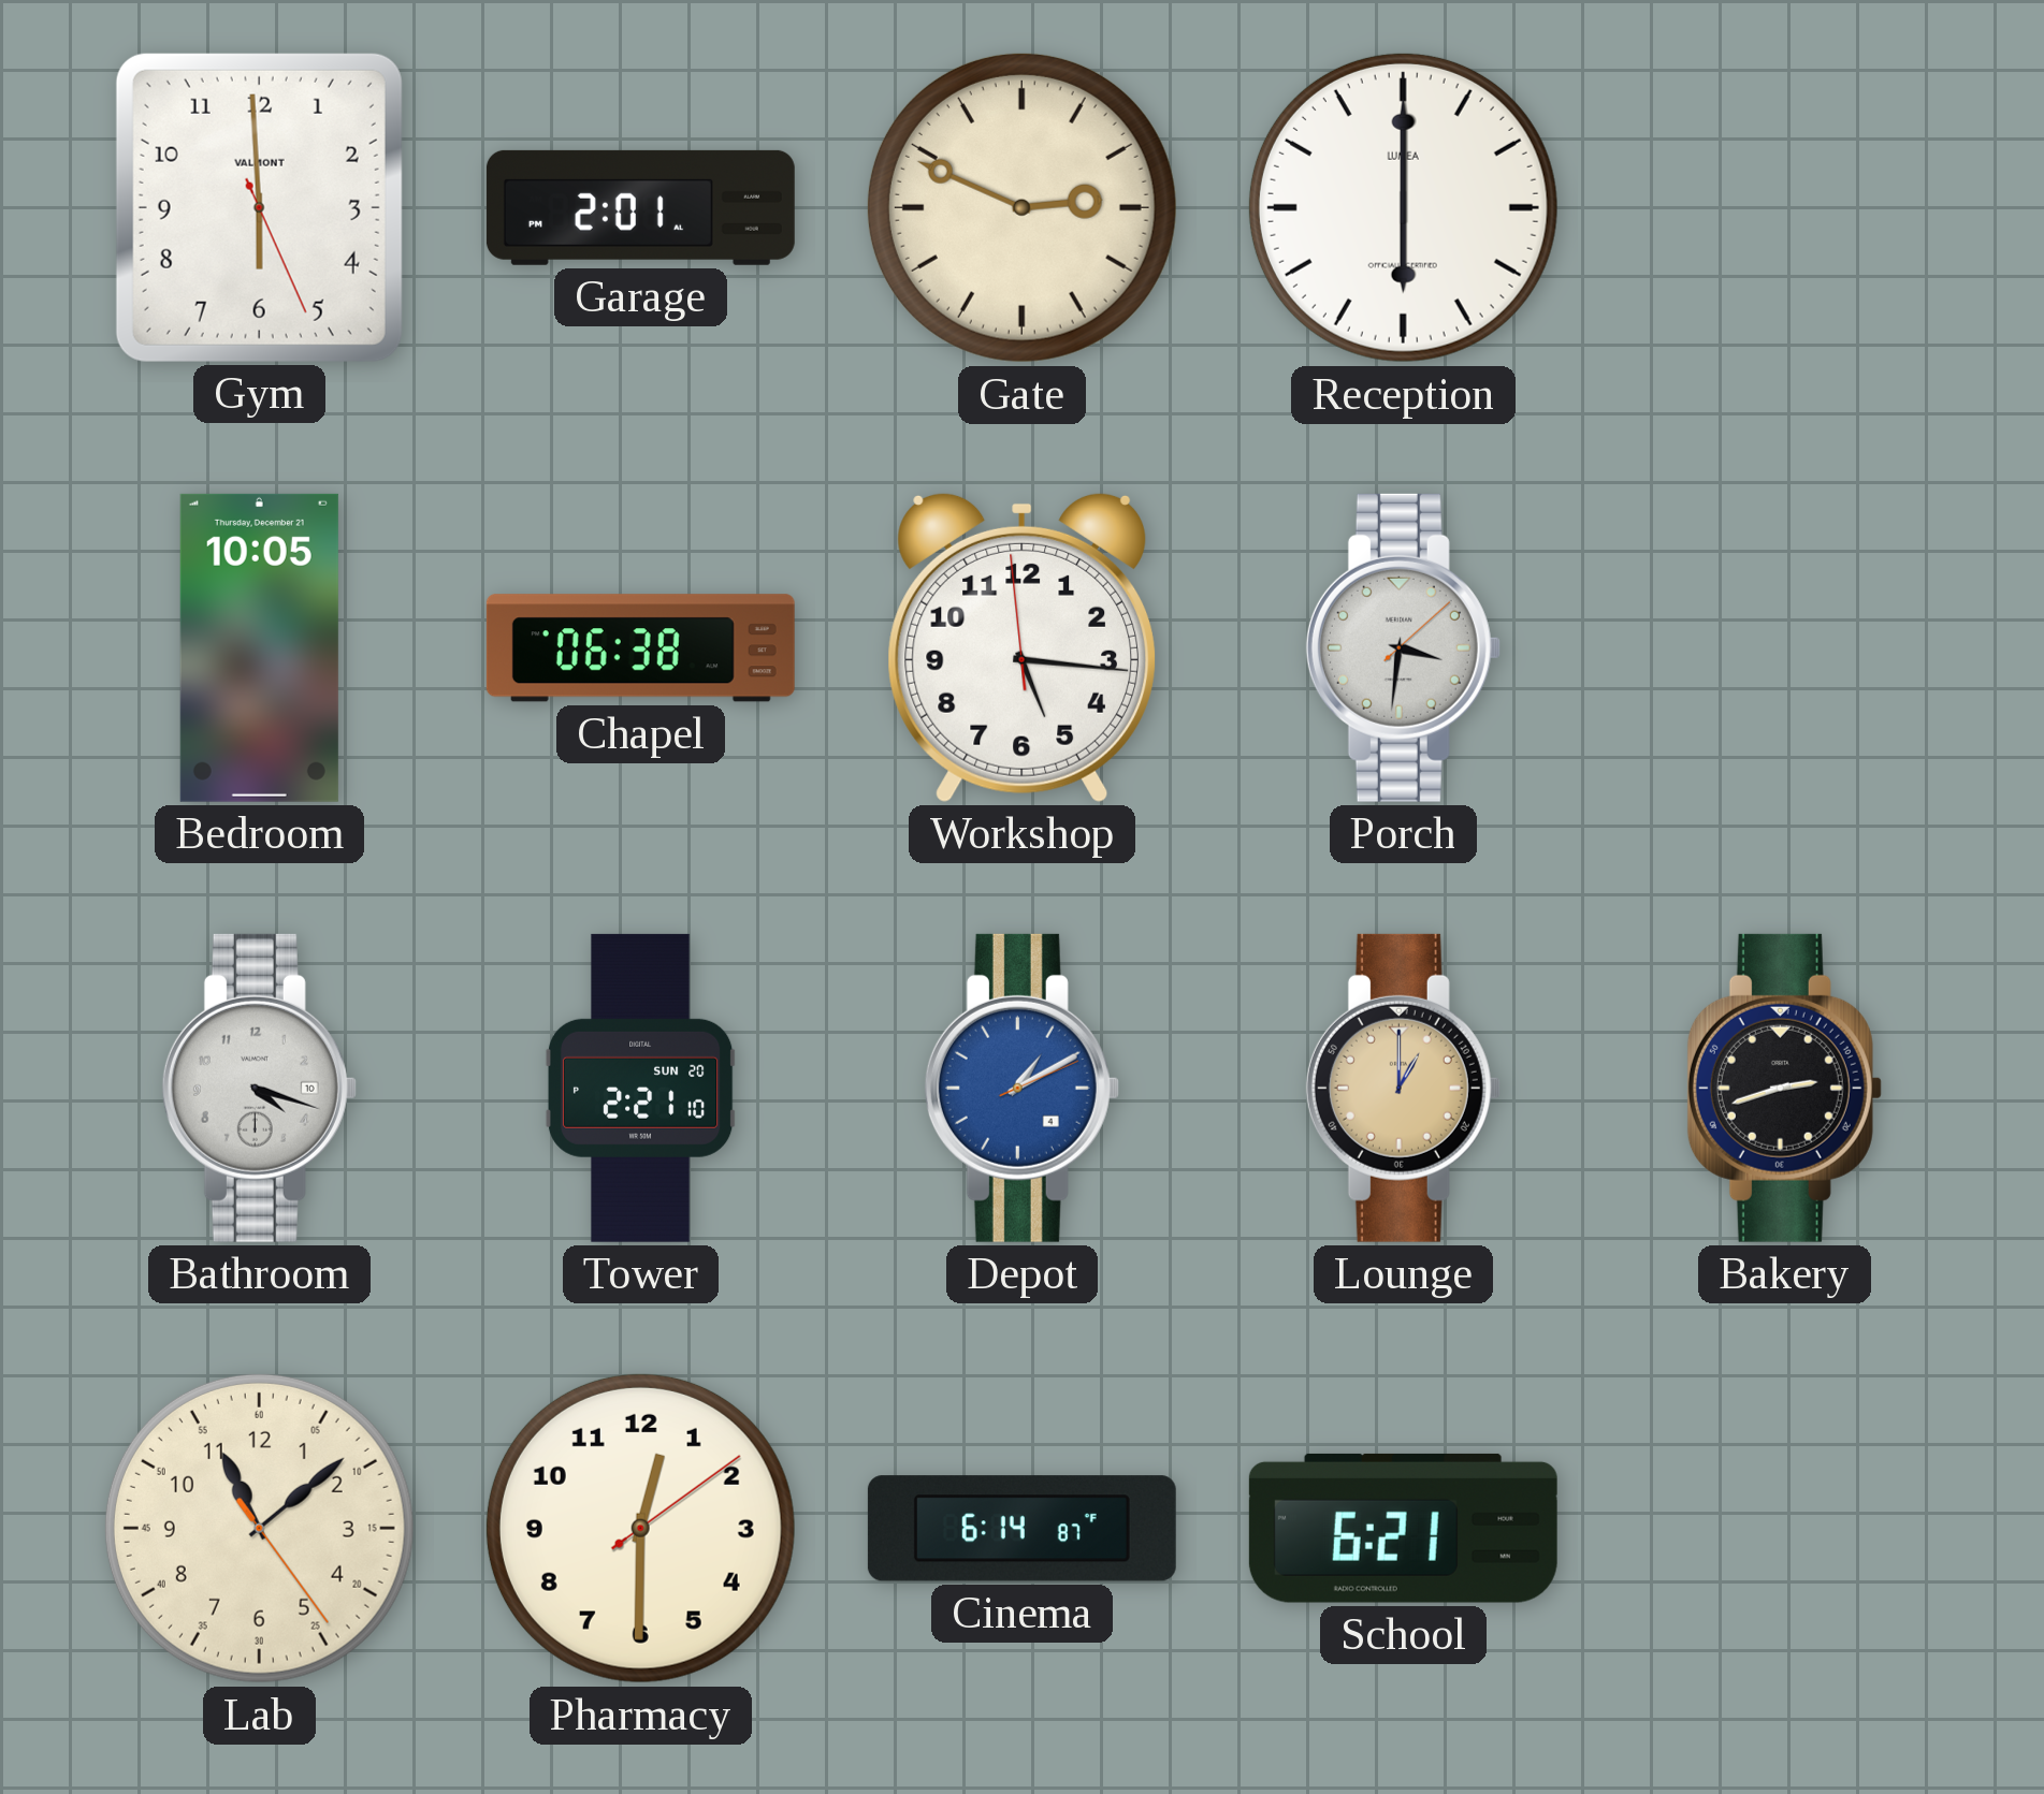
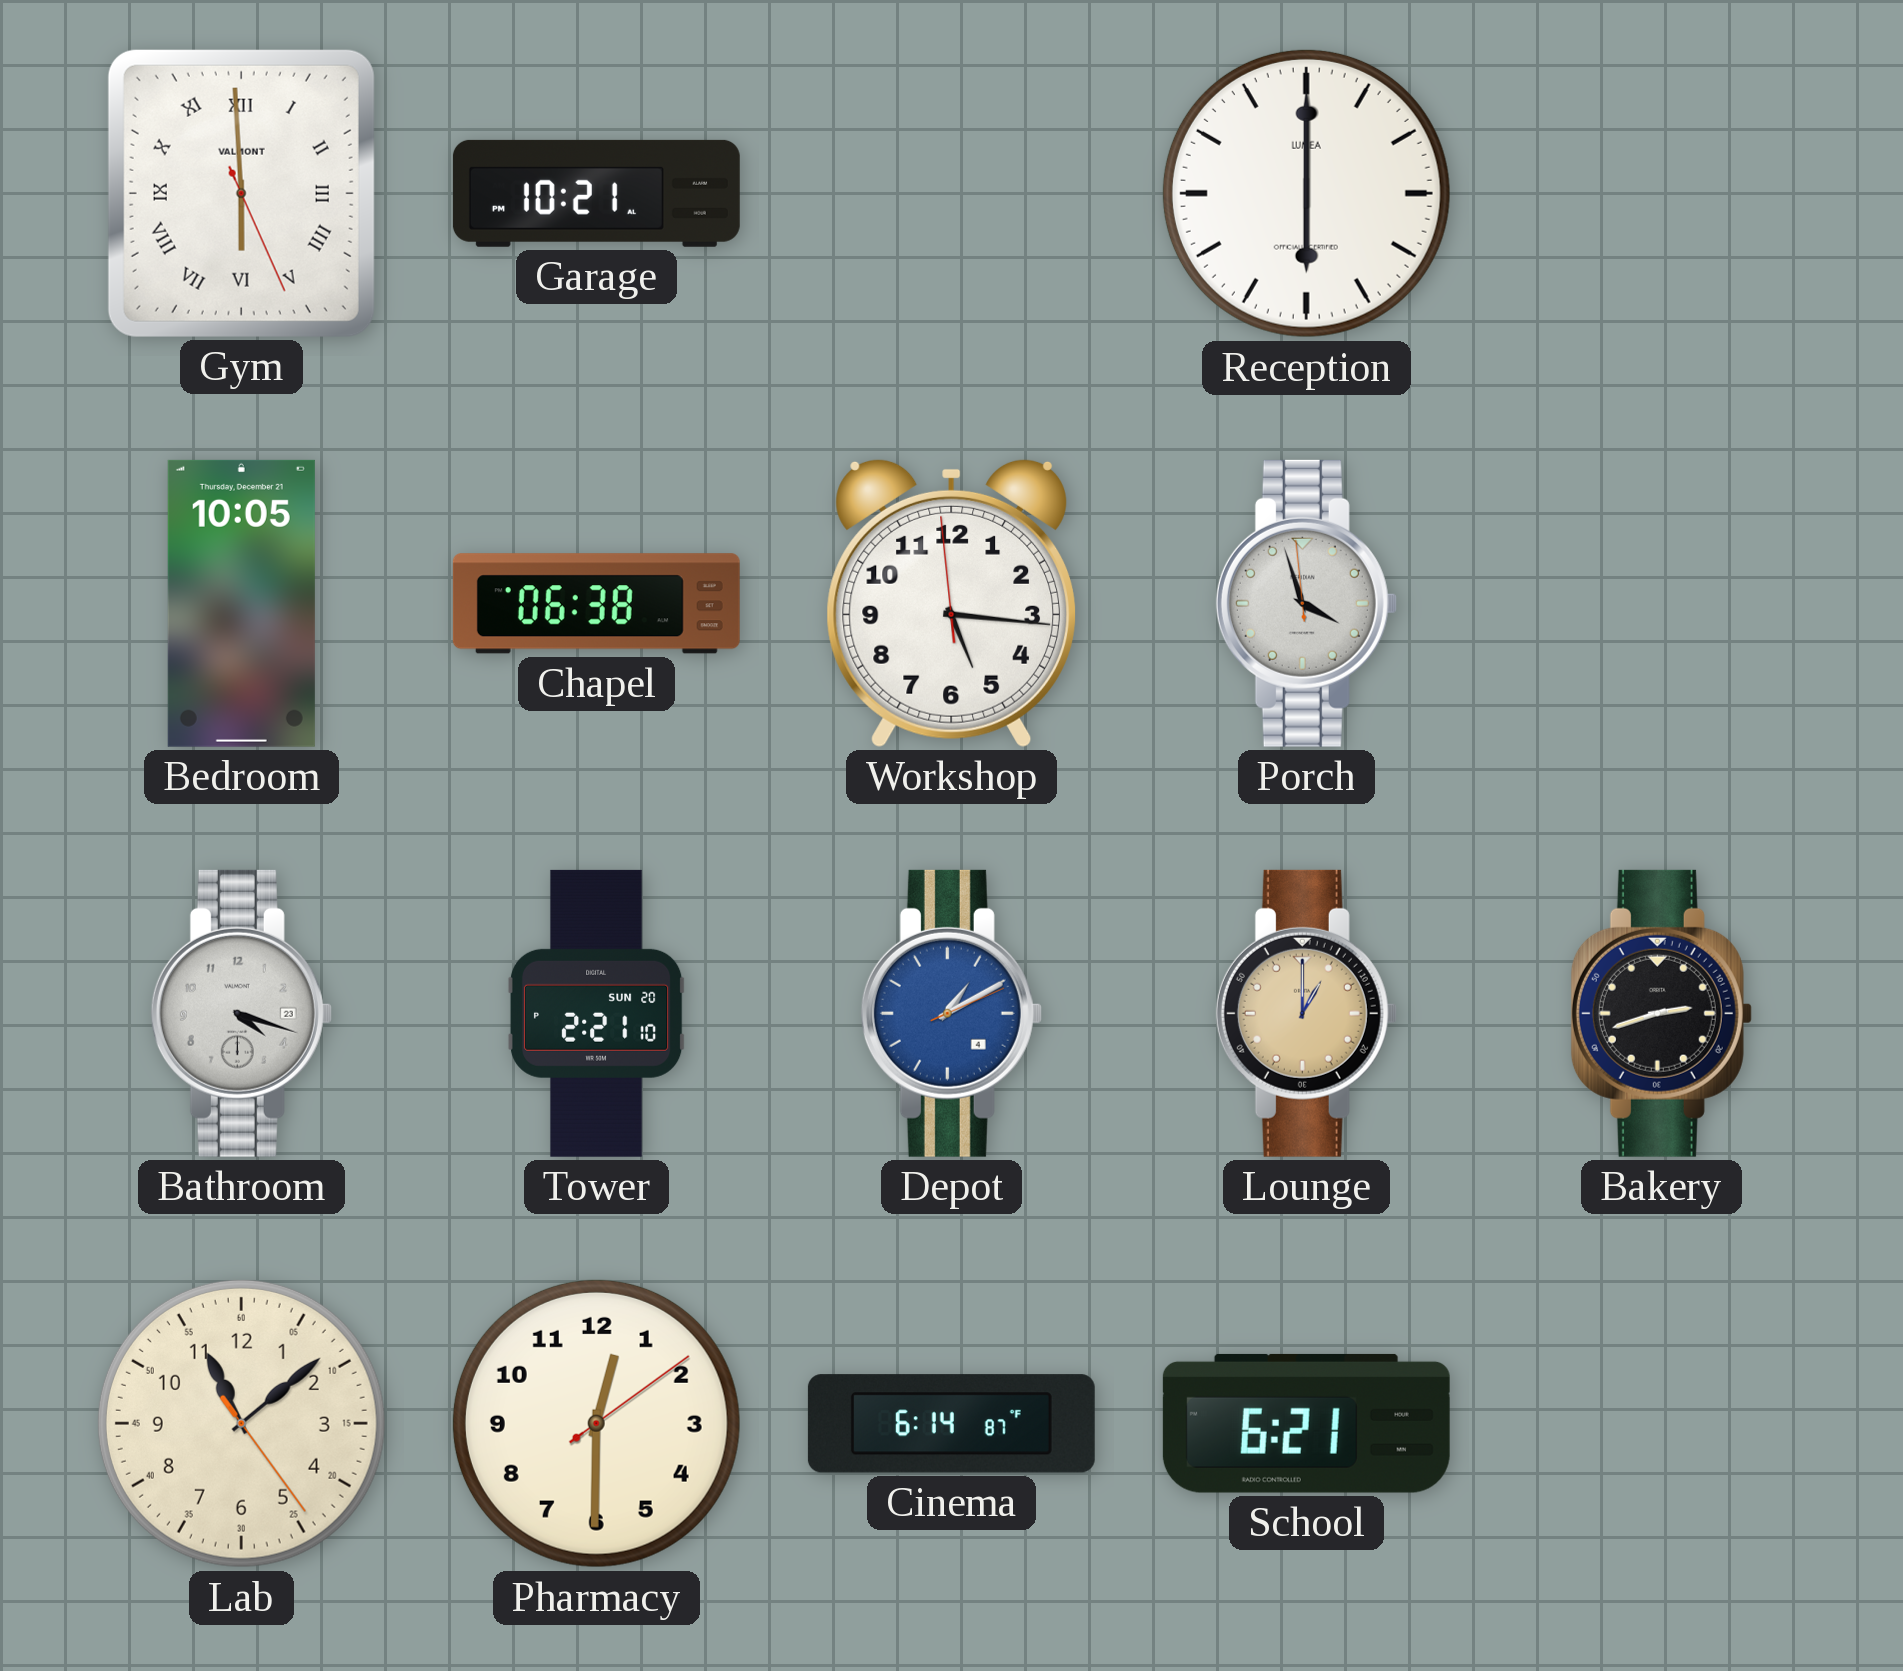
Gym numerals: Arabic -> Roman (241, 193)
Garage: 2:01 -> 10:21 (596, 193)
Gate: 2:49 -> none (1021, 207)
Porch: 3:31 -> 3:56 (1306, 603)
Bathroom date: 10 -> 23 (241, 1013)
